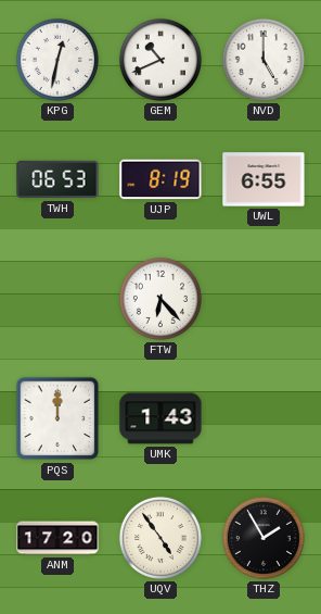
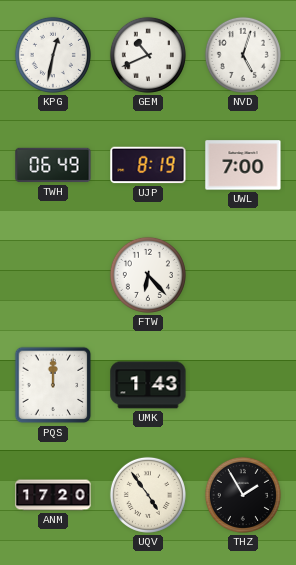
NVD: 5:00 -> 5:03 (243, 55)
TWH: 06:53 -> 06:49 (53, 165)
UWL: 6:55 -> 7:00 (243, 165)
